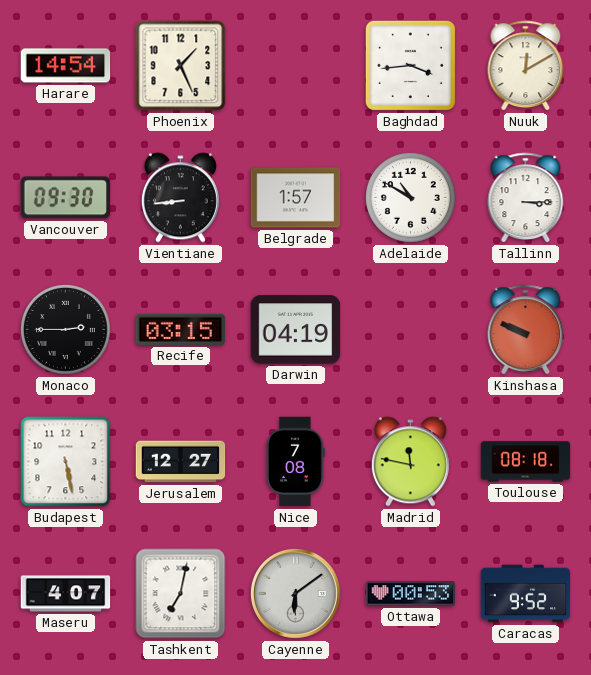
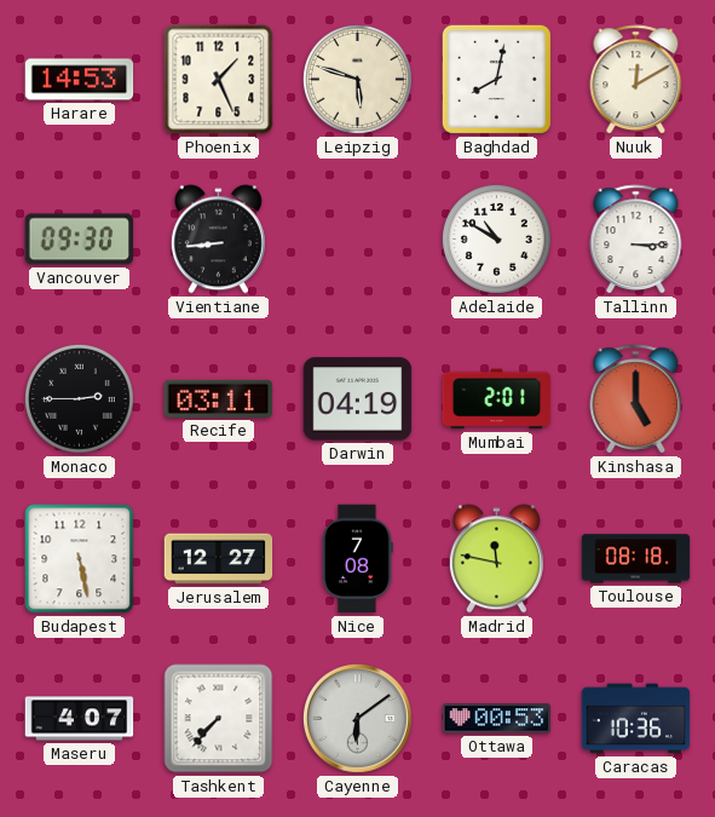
Harare: 14:54 -> 14:53 (80, 80)
Leipzig: none -> 5:48 (357, 79)
Baghdad: 3:44 -> 8:02 (496, 79)
Belgrade: 1:57 -> none (296, 198)
Recife: 03:15 -> 03:11 (219, 398)
Mumbai: none -> 2:01 (497, 399)
Kinshasa: 9:49 -> 5:00 (636, 399)
Tashkent: 7:02 -> 7:37 (219, 719)
Caracas: 9:52 -> 10:36 (636, 719)
